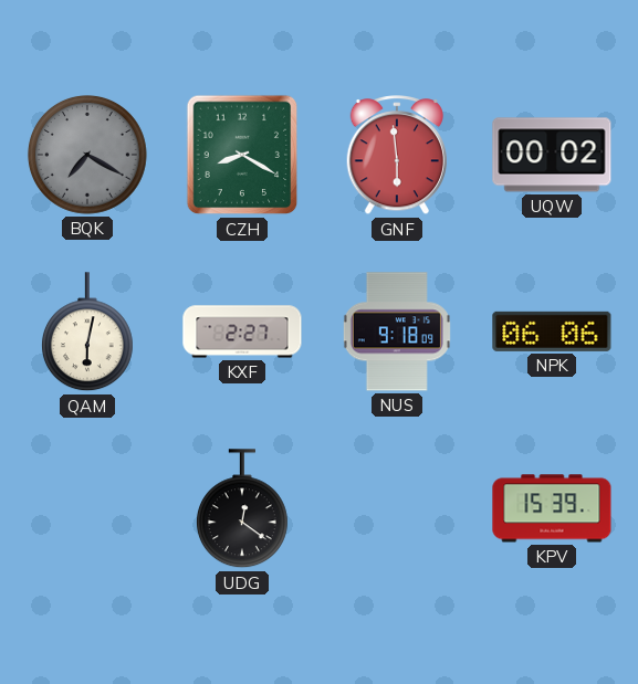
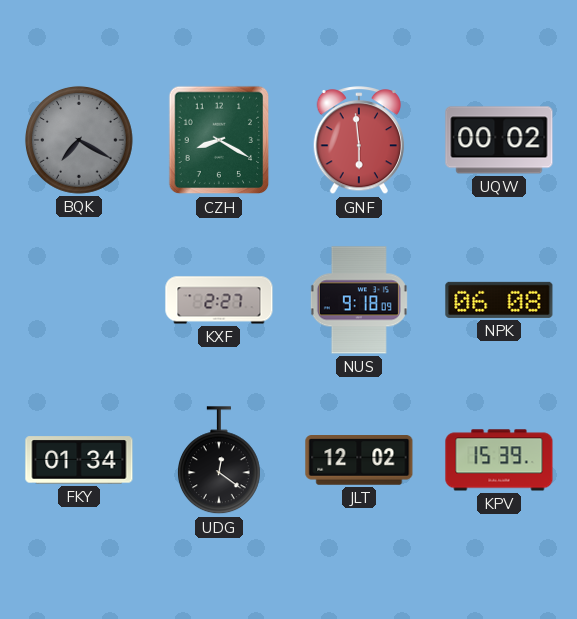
QAM: 6:02 -> none (87, 333)
NPK: 06:06 -> 06:08 (499, 300)
FKY: none -> 01:34 (79, 460)
JLT: none -> 12:02 (359, 460)
